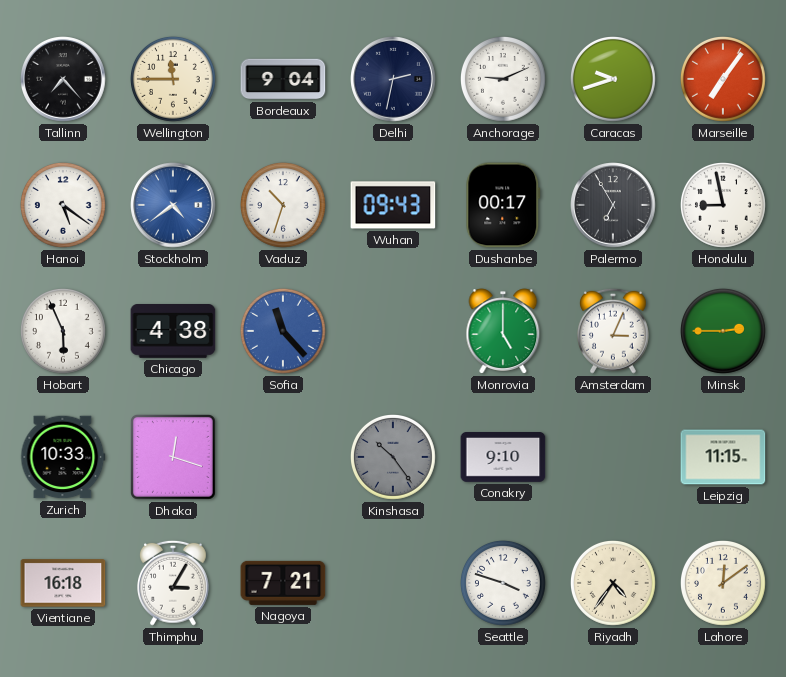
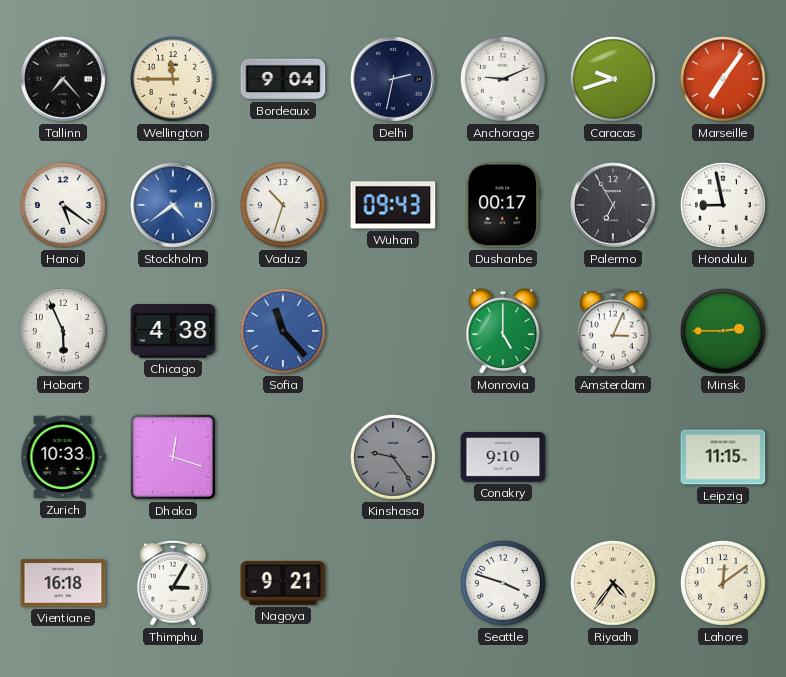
Kinshasa: 10:24 -> 9:24 (394, 458)
Nagoya: 7:21 -> 9:21 (283, 583)
